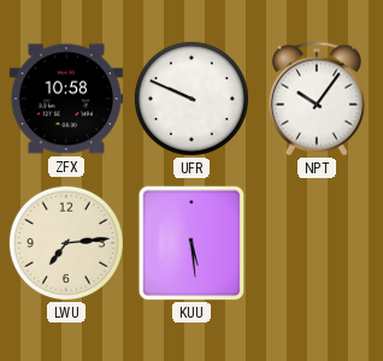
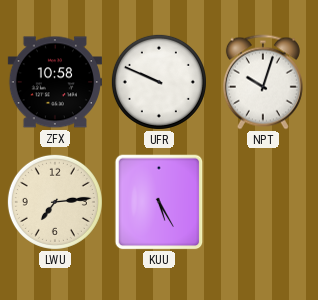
NPT: 10:06 -> 10:03 (263, 82)
KUU: 5:29 -> 5:25 (159, 202)
